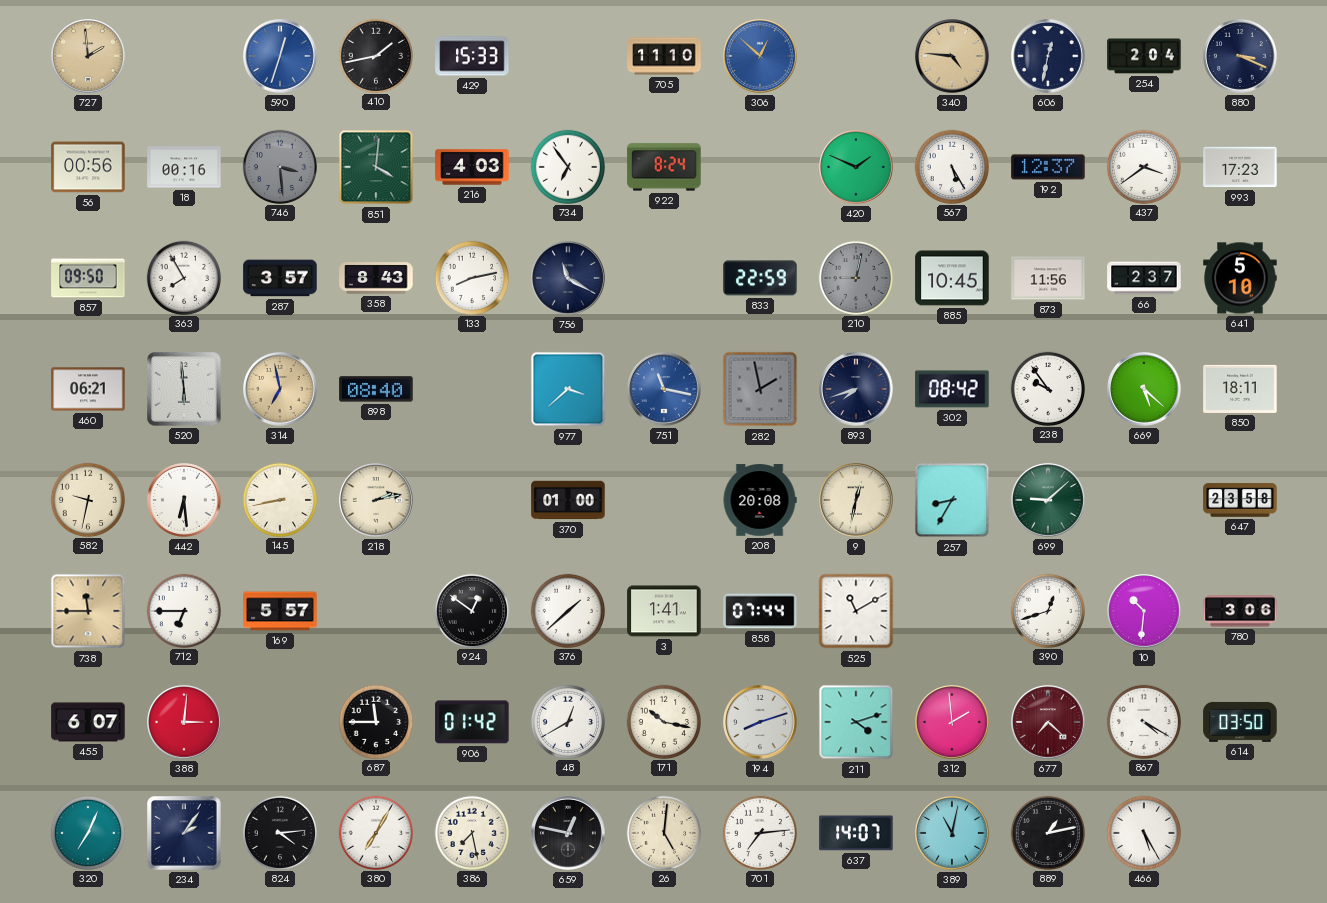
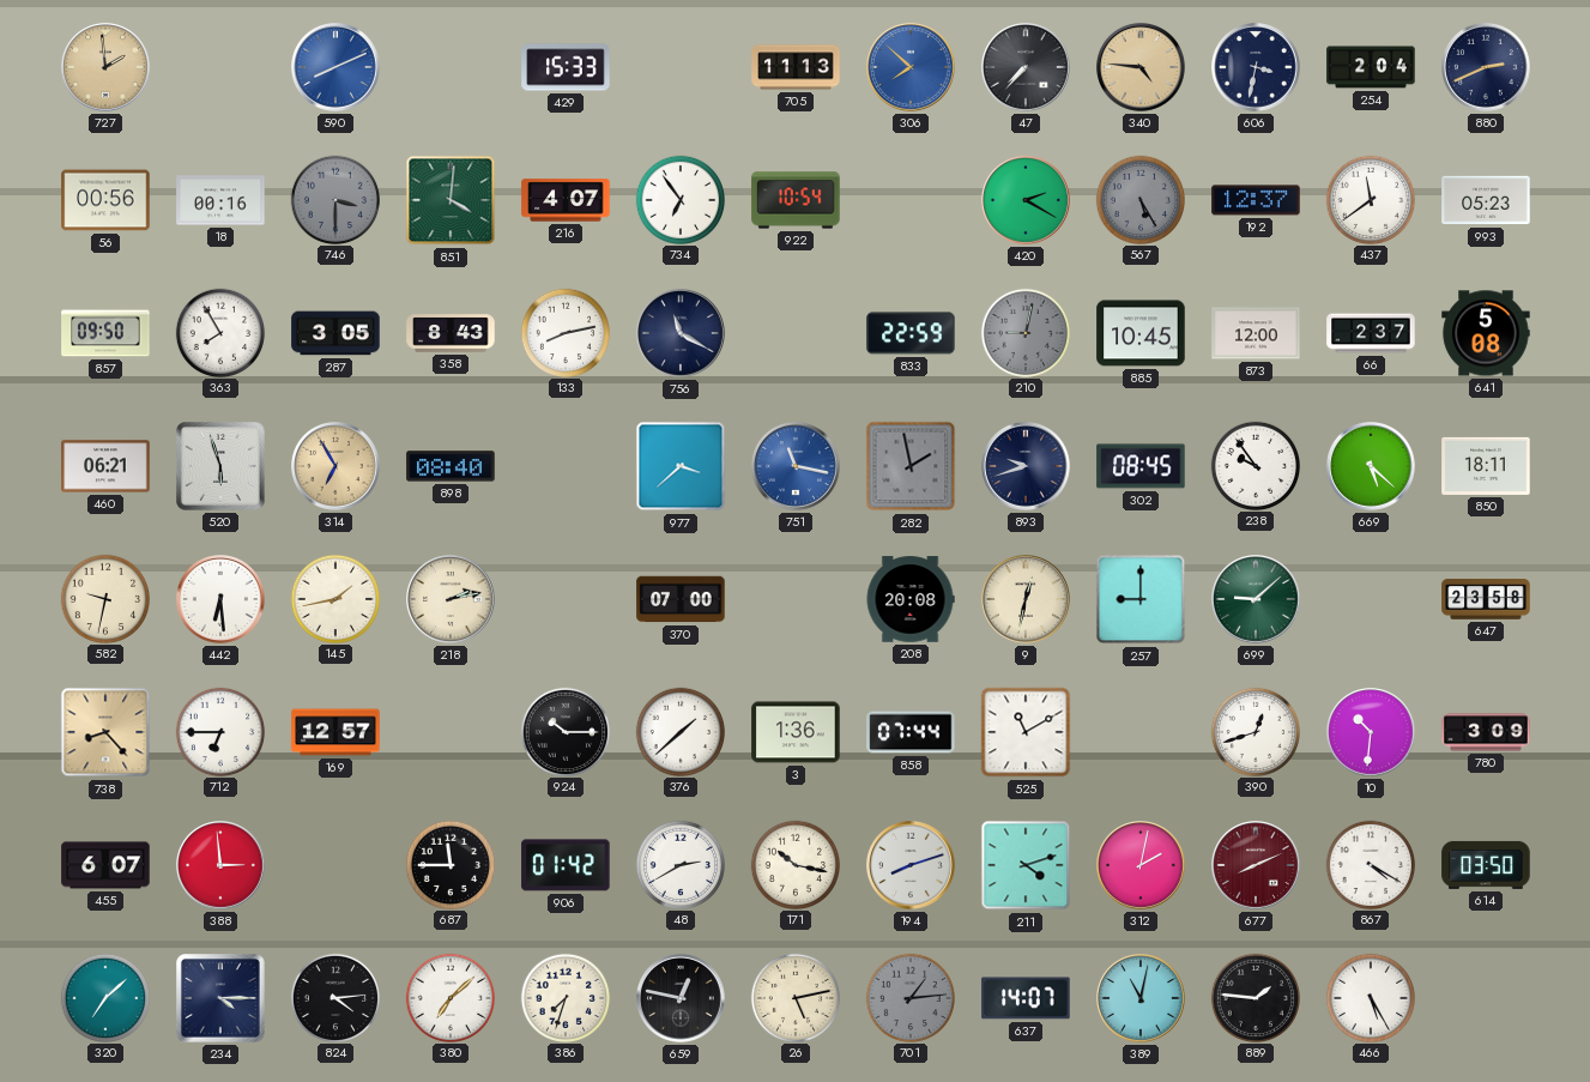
590: 12:33 -> 8:11 (337, 68)
410: 1:43 -> none (375, 55)
705: 11:10 -> 11:13 (796, 67)
306: 12:52 -> 7:52 (912, 68)
47: none -> 7:37 (1027, 68)
606: 12:32 -> 3:32 (1257, 68)
880: 3:19 -> 2:41 (1487, 68)
746: 3:29 -> 3:30 (334, 199)
216: 4:03 -> 4:07 (566, 200)
922: 8:24 -> 10:54 (796, 200)
420: 1:49 -> 2:20 (1027, 201)
567 dial: white -> grey (1139, 199)
437: 3:39 -> 11:39 (1370, 199)
993: 17:23 -> 05:23 (1486, 200)
287: 3:57 -> 3:05 (335, 333)
873: 11:56 -> 12:00 (1256, 333)
641: 5:10 -> 5:08 (1486, 333)
520: 5:59 -> 5:57 (220, 466)
314: 6:58 -> 6:55 (337, 467)
893: 7:42 -> 9:42 (1027, 467)
302: 08:42 -> 08:45 (1141, 466)
145: 8:43 -> 1:43 (334, 598)
370: 01:00 -> 07:00 (681, 599)
257: 8:35 -> 9:00 (1141, 599)
738: 11:45 -> 8:23 (105, 732)
169: 5:57 -> 12:57 (335, 732)
924: 12:51 -> 10:15 (564, 731)
3: 1:41 -> 1:36 (796, 732)
780: 3:06 -> 3:09 (1486, 732)
388: 3:01 -> 2:59 (222, 866)
48: 12:40 -> 2:40 (679, 864)
312: 1:59 -> 2:02 (1142, 866)
677: 7:22 -> 8:11 (1257, 866)
320: 7:04 -> 7:08 (104, 997)
234: 2:06 -> 4:15 (220, 998)
380: 7:05 -> 7:08 (449, 997)
386: 7:28 -> 7:33 (564, 997)
26: 5:01 -> 5:13 (794, 997)
701: 7:14 -> 1:14 (909, 997)
701 dial: white -> grey (909, 997)
889: 1:13 -> 1:46 (1255, 997)
